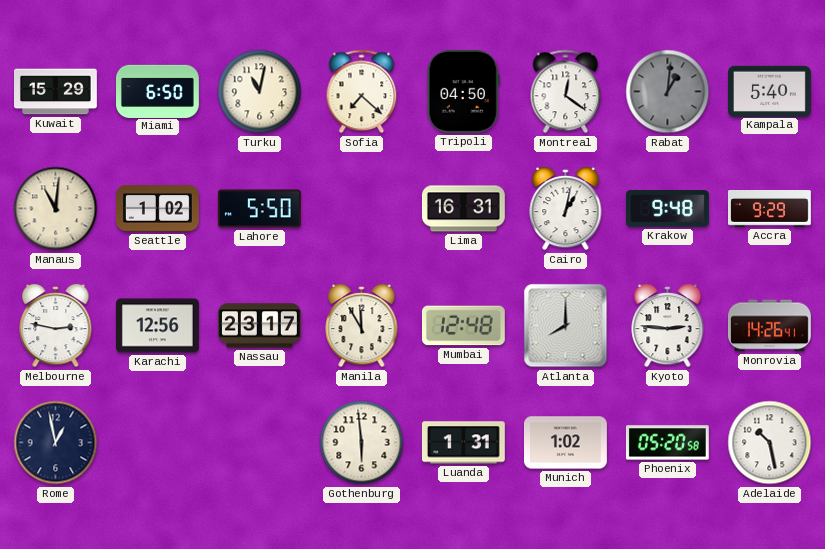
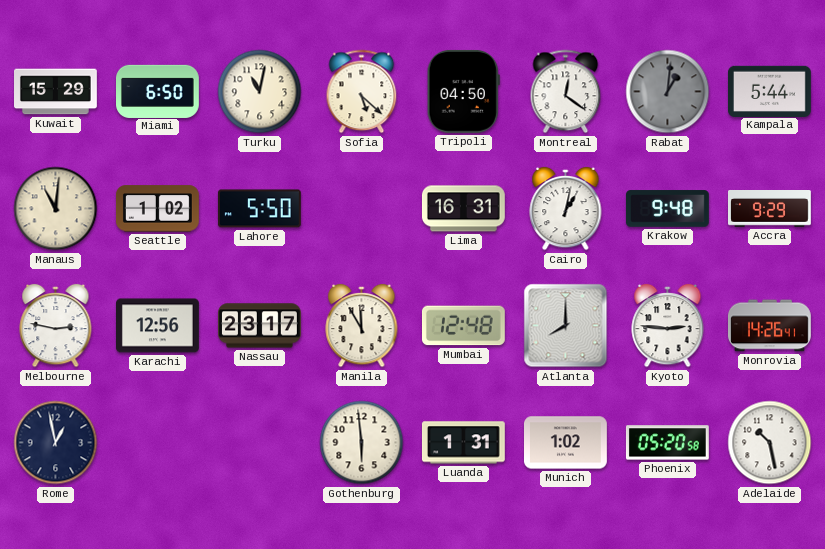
Sofia: 7:22 -> 5:22 (362, 92)
Kampala: 5:40 -> 5:44 (770, 91)
